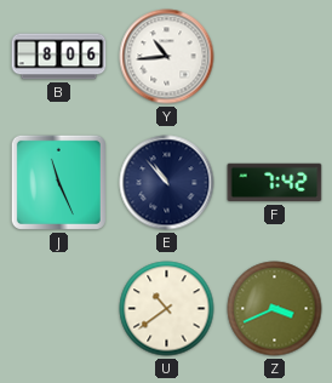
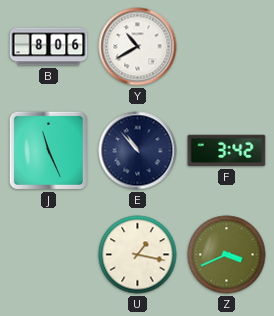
Y: 10:44 -> 10:40 (138, 47)
F: 7:42 -> 3:42 (227, 151)
U: 10:39 -> 1:17 (138, 255)
